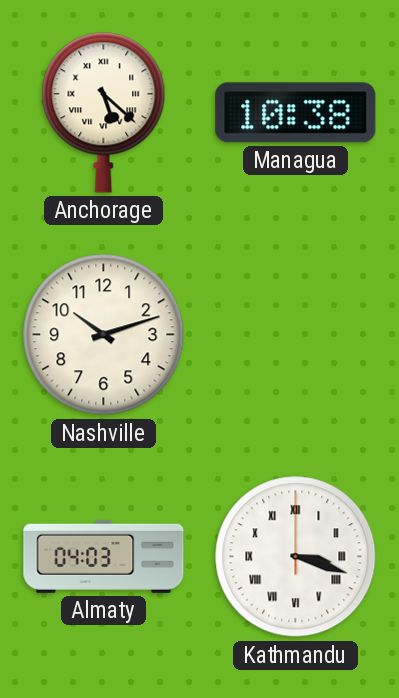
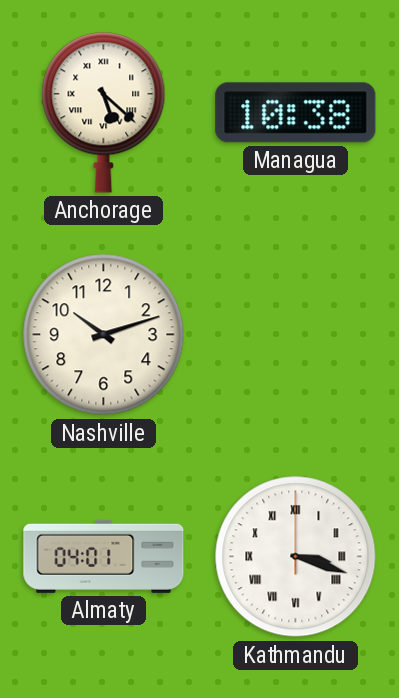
Almaty: 04:03 -> 04:01 (104, 556)
